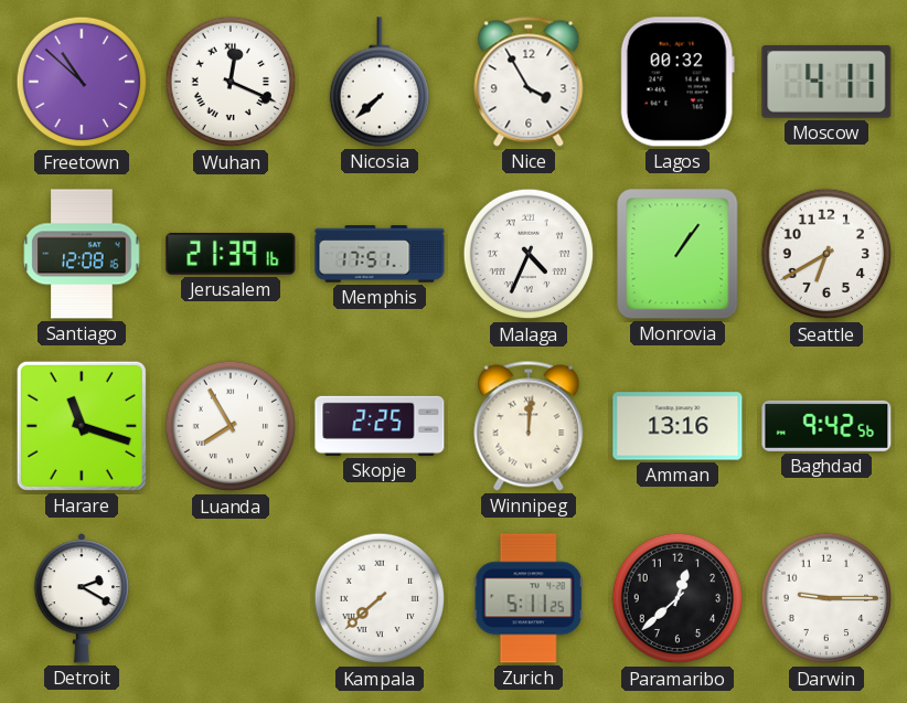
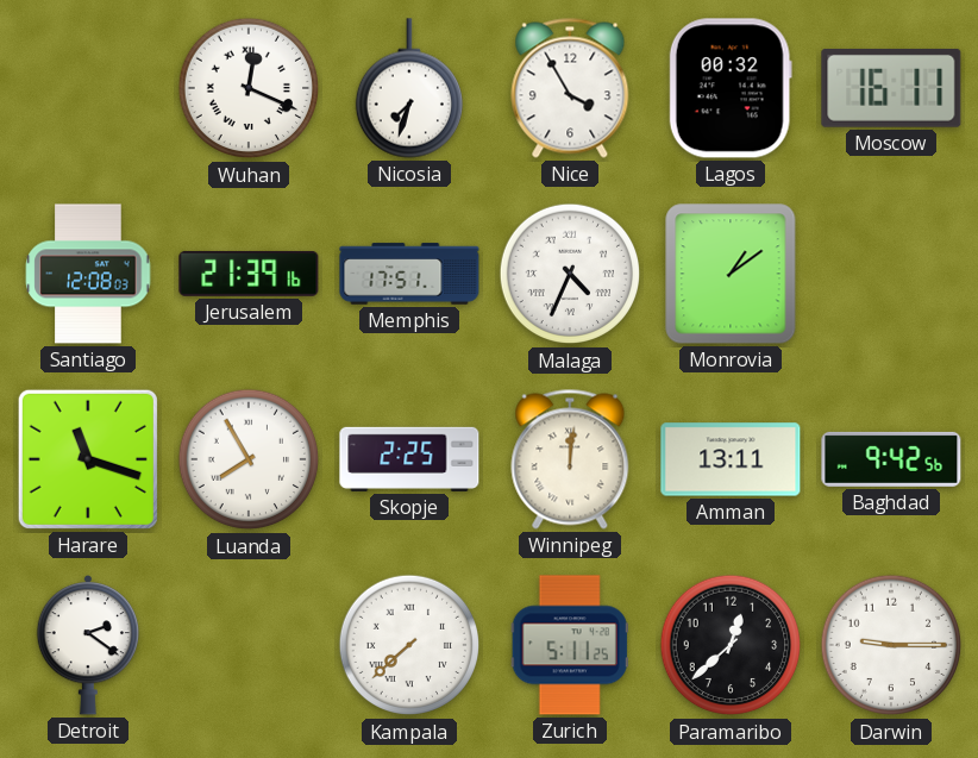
Freetown: 10:52 -> none (82, 82)
Nicosia: 7:38 -> 7:33 (408, 88)
Moscow: 4:11 -> 16:11 (891, 88)
Santiago: 12:08:16 -> 12:08:03 (88, 274)
Monrovia: 1:06 -> 1:09 (731, 274)
Seattle: 6:40 -> none (826, 254)
Amman: 13:16 -> 13:11 (731, 459)
Detroit: 2:20 -> 2:21 (88, 646)
